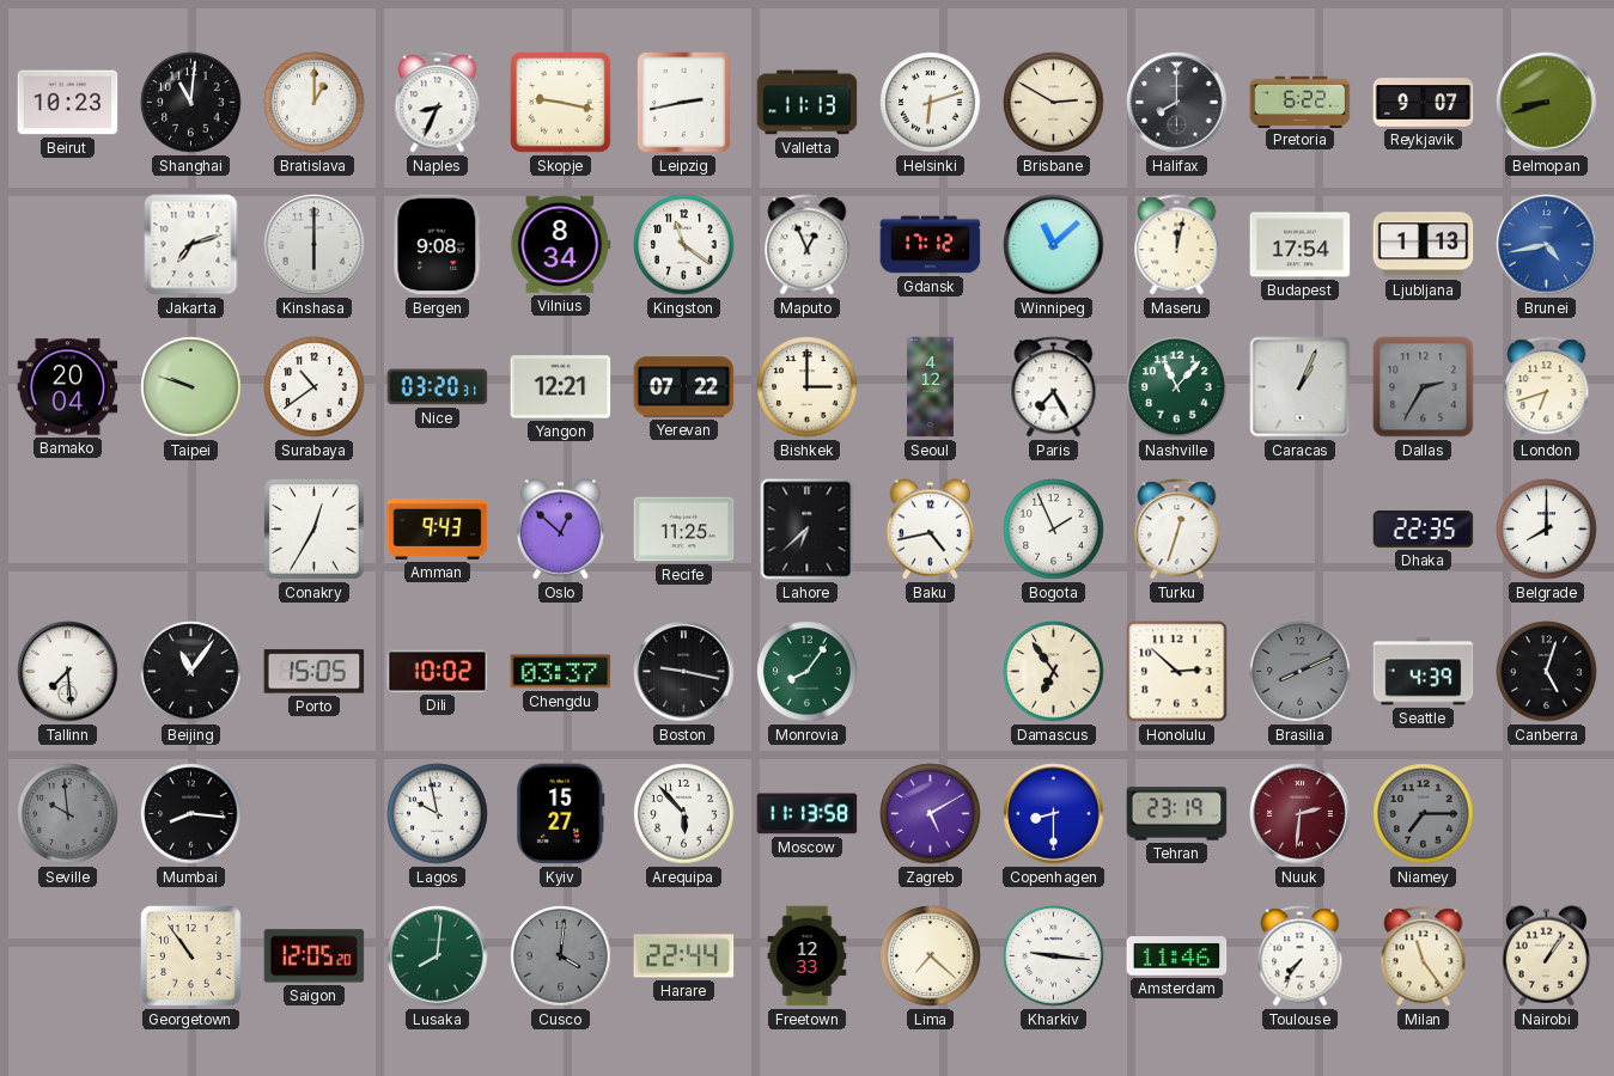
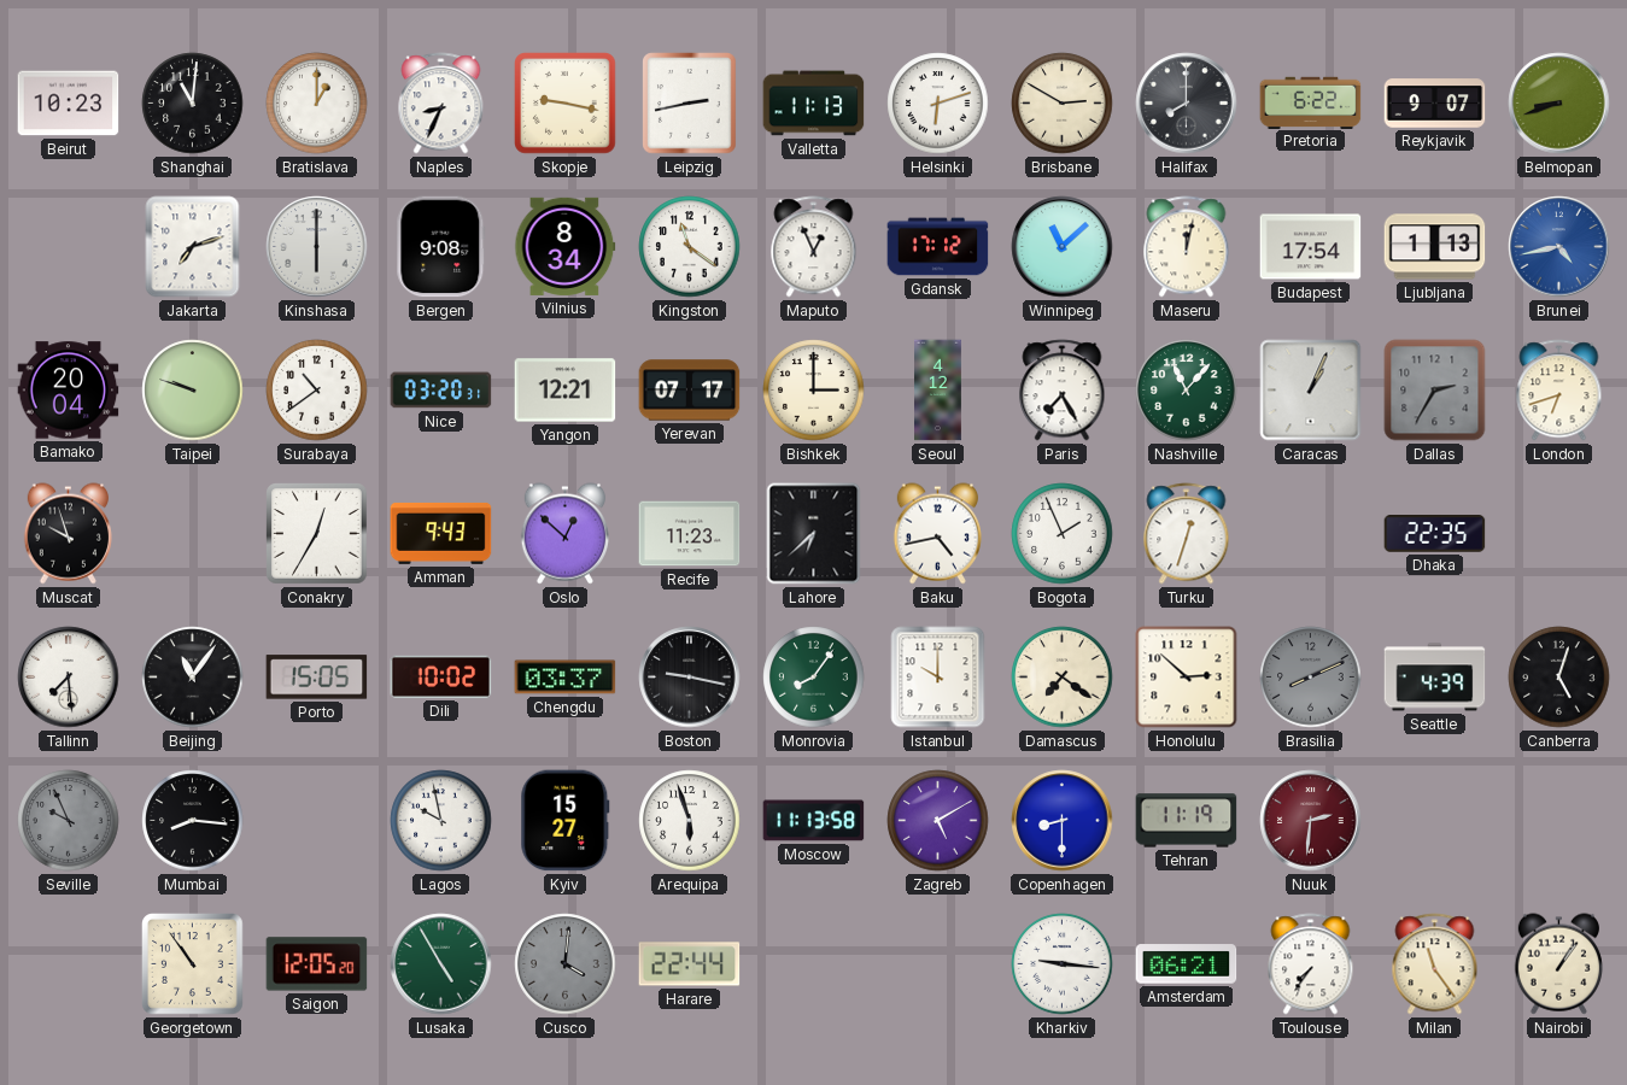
Yerevan: 07:22 -> 07:17 (690, 391)
Muscat: none -> 9:57 (68, 534)
Recife: 11:25 -> 11:23 (690, 534)
Belgrade: 8:00 -> none (1547, 530)
Istanbul: none -> 10:00 (938, 678)
Damascus: 6:54 -> 7:21 (1063, 678)
Seville: 9:59 -> 9:56 (69, 821)
Arequipa: 5:53 -> 5:57 (690, 821)
Tehran: 23:19 -> 11:19 (1187, 821)
Niamey: 7:15 -> none (1424, 814)
Lusaka: 8:01 -> 4:55 (441, 964)
Freetown: 12:33 -> none (808, 956)
Lima: 7:22 -> none (931, 956)
Amsterdam: 11:46 -> 06:21 (1187, 964)
